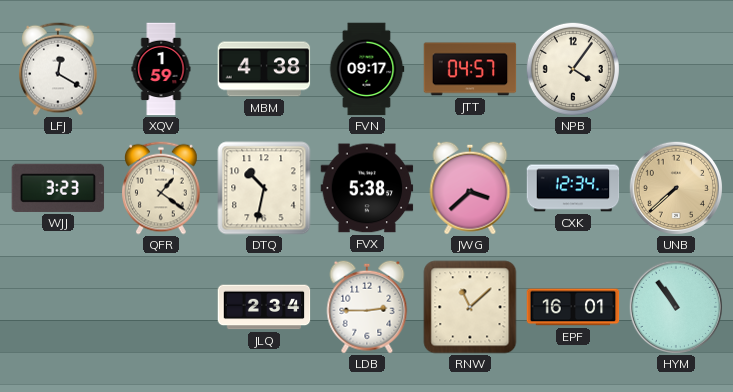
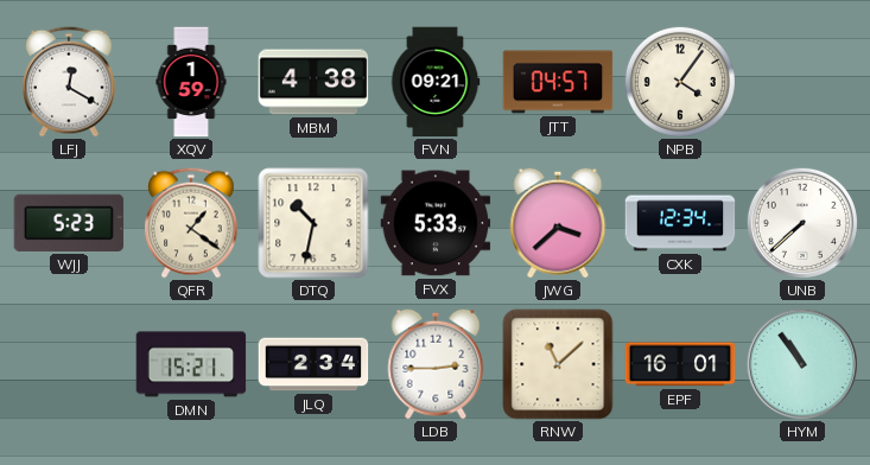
FVN: 09:17 -> 09:21 (436, 82)
WJJ: 3:23 -> 5:23 (69, 223)
FVX: 5:38 -> 5:33 (436, 223)
UNB dial: champagne -> white (802, 223)
DMN: none -> 15:21 (191, 364)
